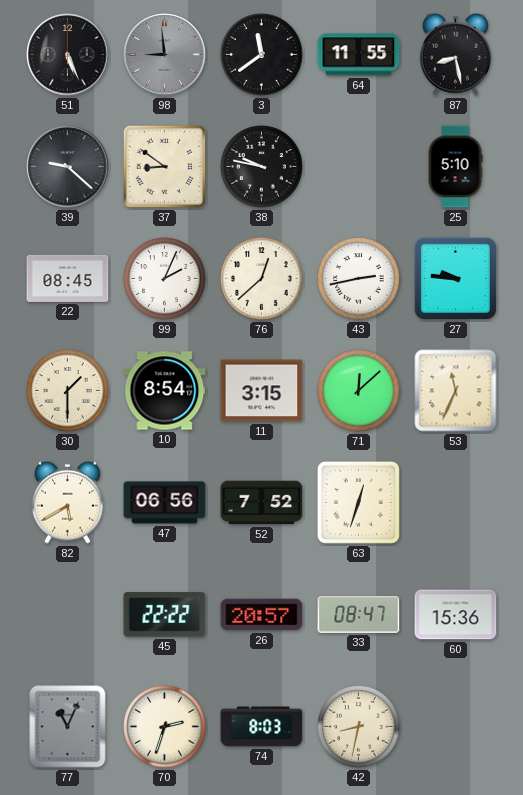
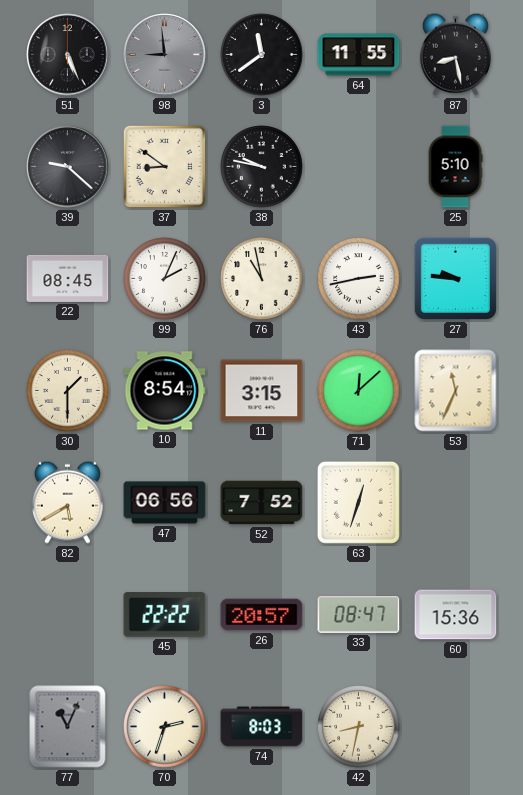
76: 12:38 -> 10:58 (262, 279)
